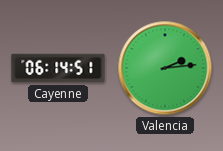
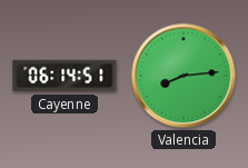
Valencia: 2:14 -> 8:14 (183, 76)
